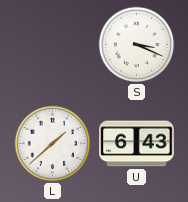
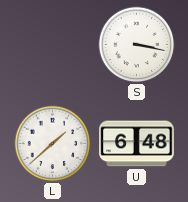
S: 3:19 -> 3:17 (137, 45)
U: 6:43 -> 6:48 (137, 144)
